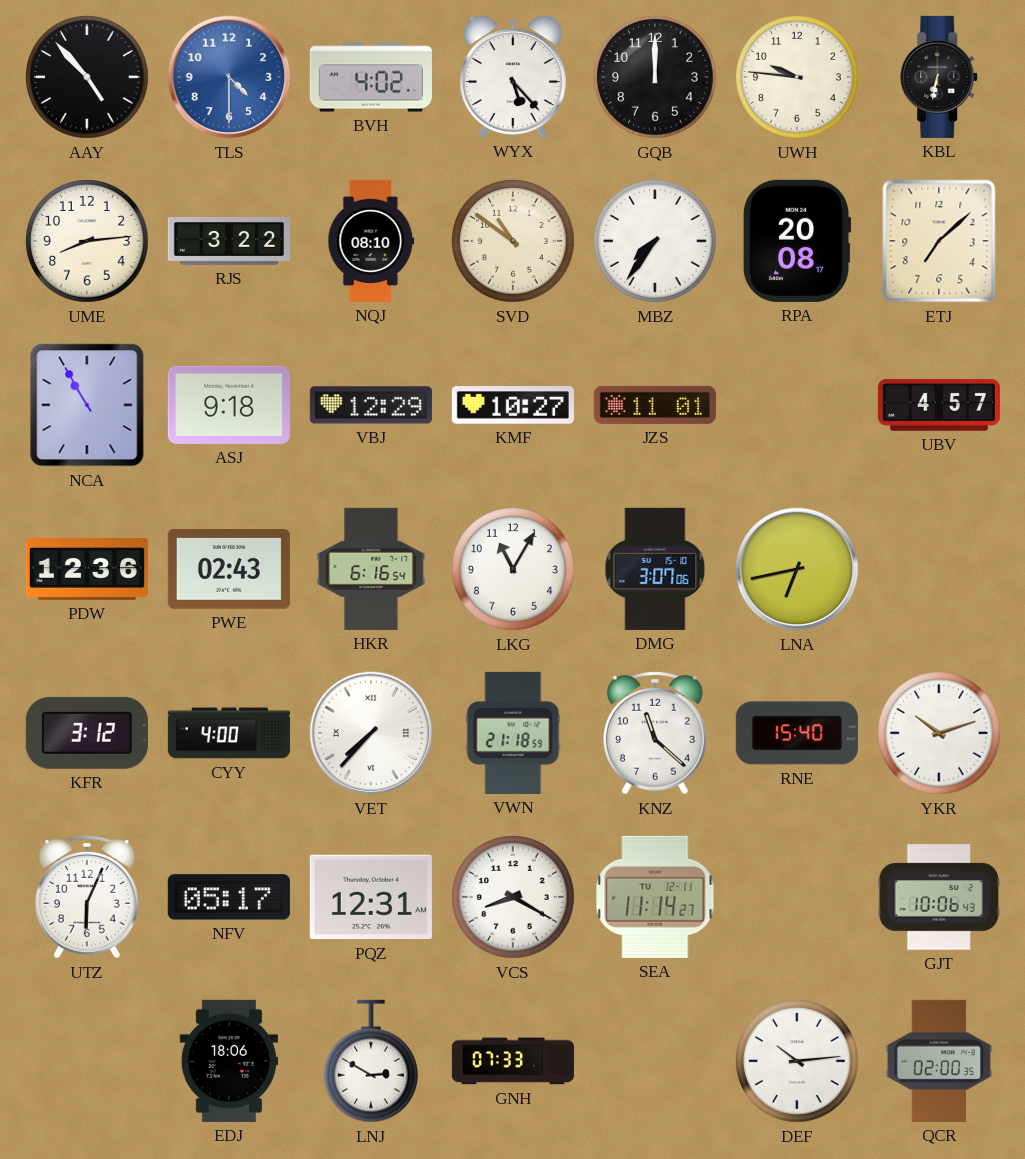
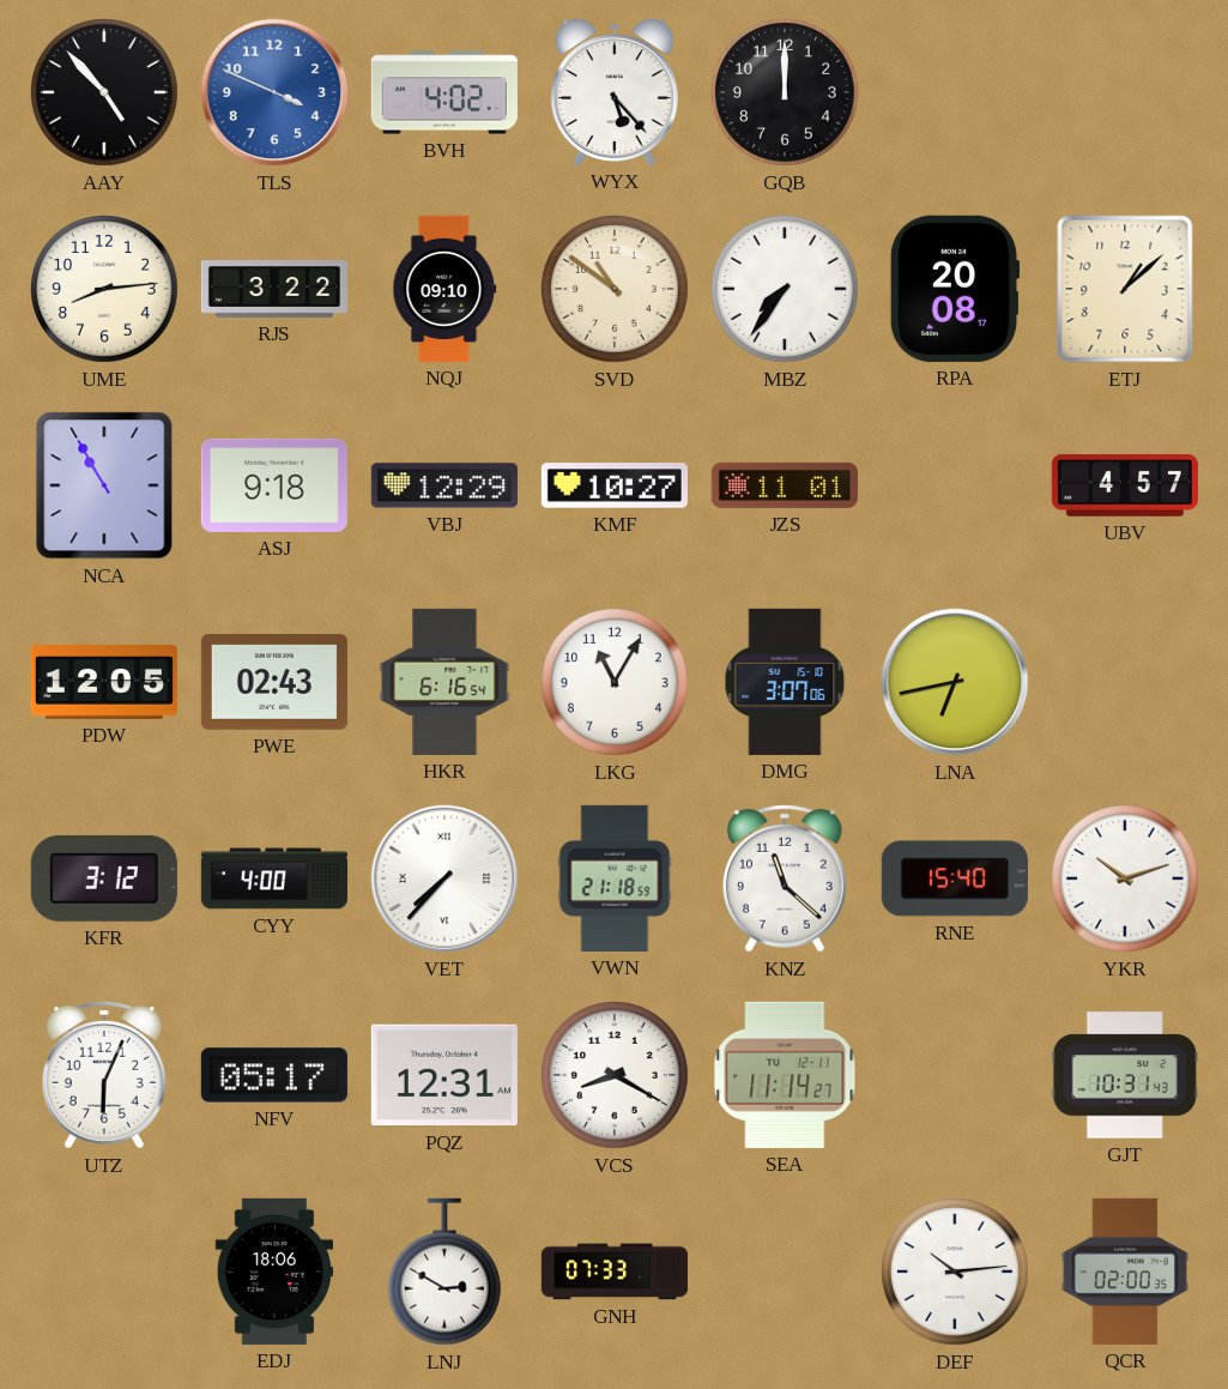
TLS: 4:30 -> 3:49 (274, 92)
UWH: 9:46 -> none (798, 78)
KBL: 6:32 -> none (940, 77)
NQJ: 08:10 -> 09:10 (444, 289)
ETJ: 7:08 -> 1:08 (1125, 289)
PDW: 12:36 -> 12:05 (104, 683)
GJT: 10:06 -> 10:31 (1125, 1075)
